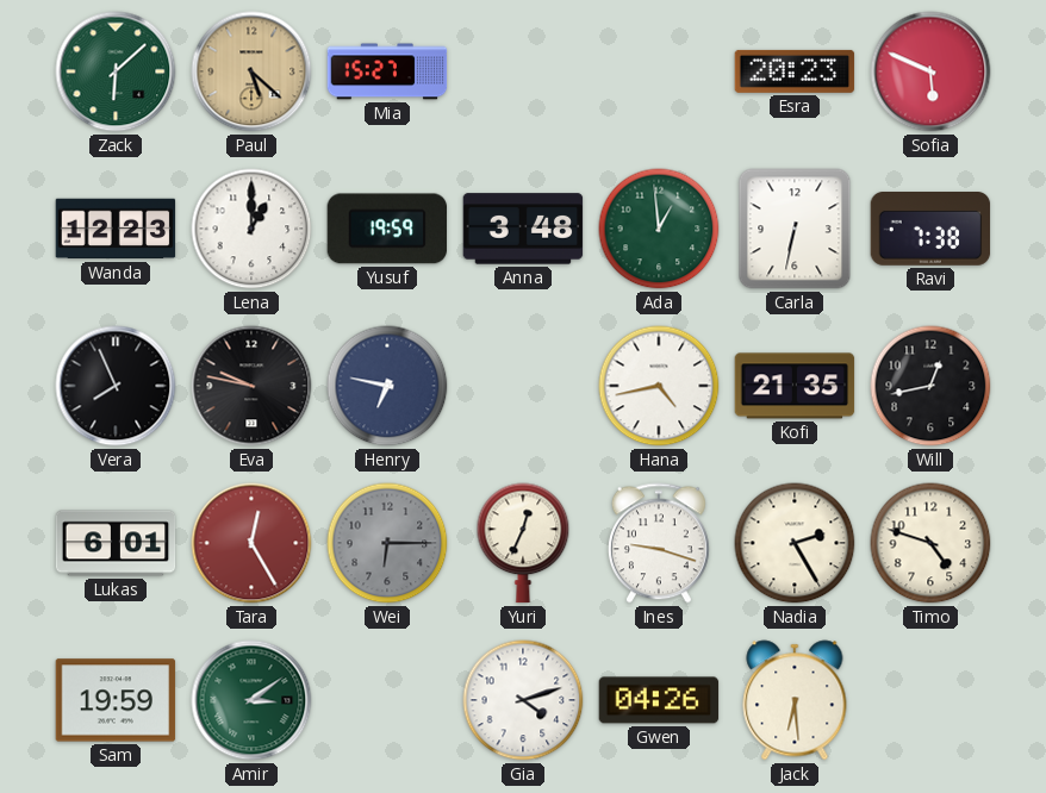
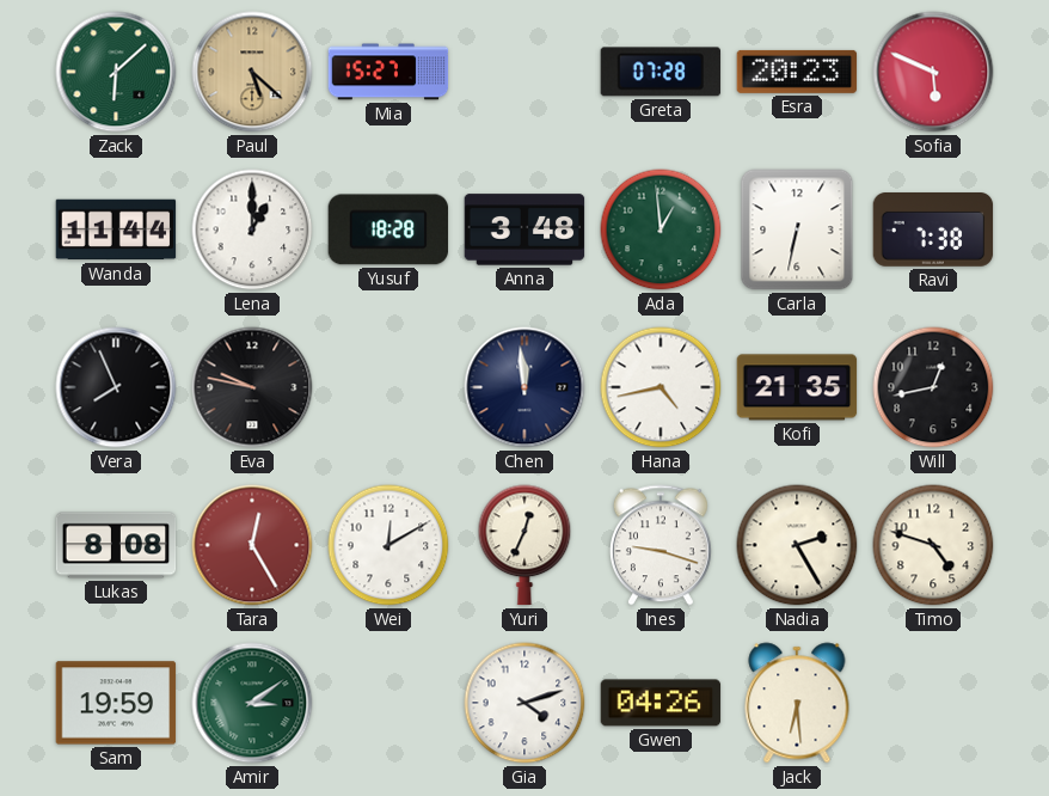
Greta: none -> 07:28 (660, 72)
Wanda: 12:23 -> 11:44 (116, 229)
Yusuf: 19:59 -> 18:28 (387, 229)
Henry: 6:47 -> none (387, 386)
Chen: none -> 11:59 (524, 387)
Lukas: 6:01 -> 8:08 (116, 545)
Wei: 6:15 -> 12:10 (388, 545)
Wei dial: grey -> white (388, 545)
